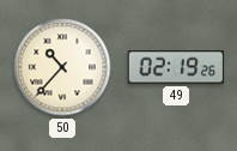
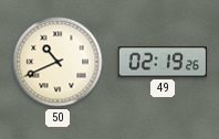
50: 10:37 -> 10:41 (58, 62)
